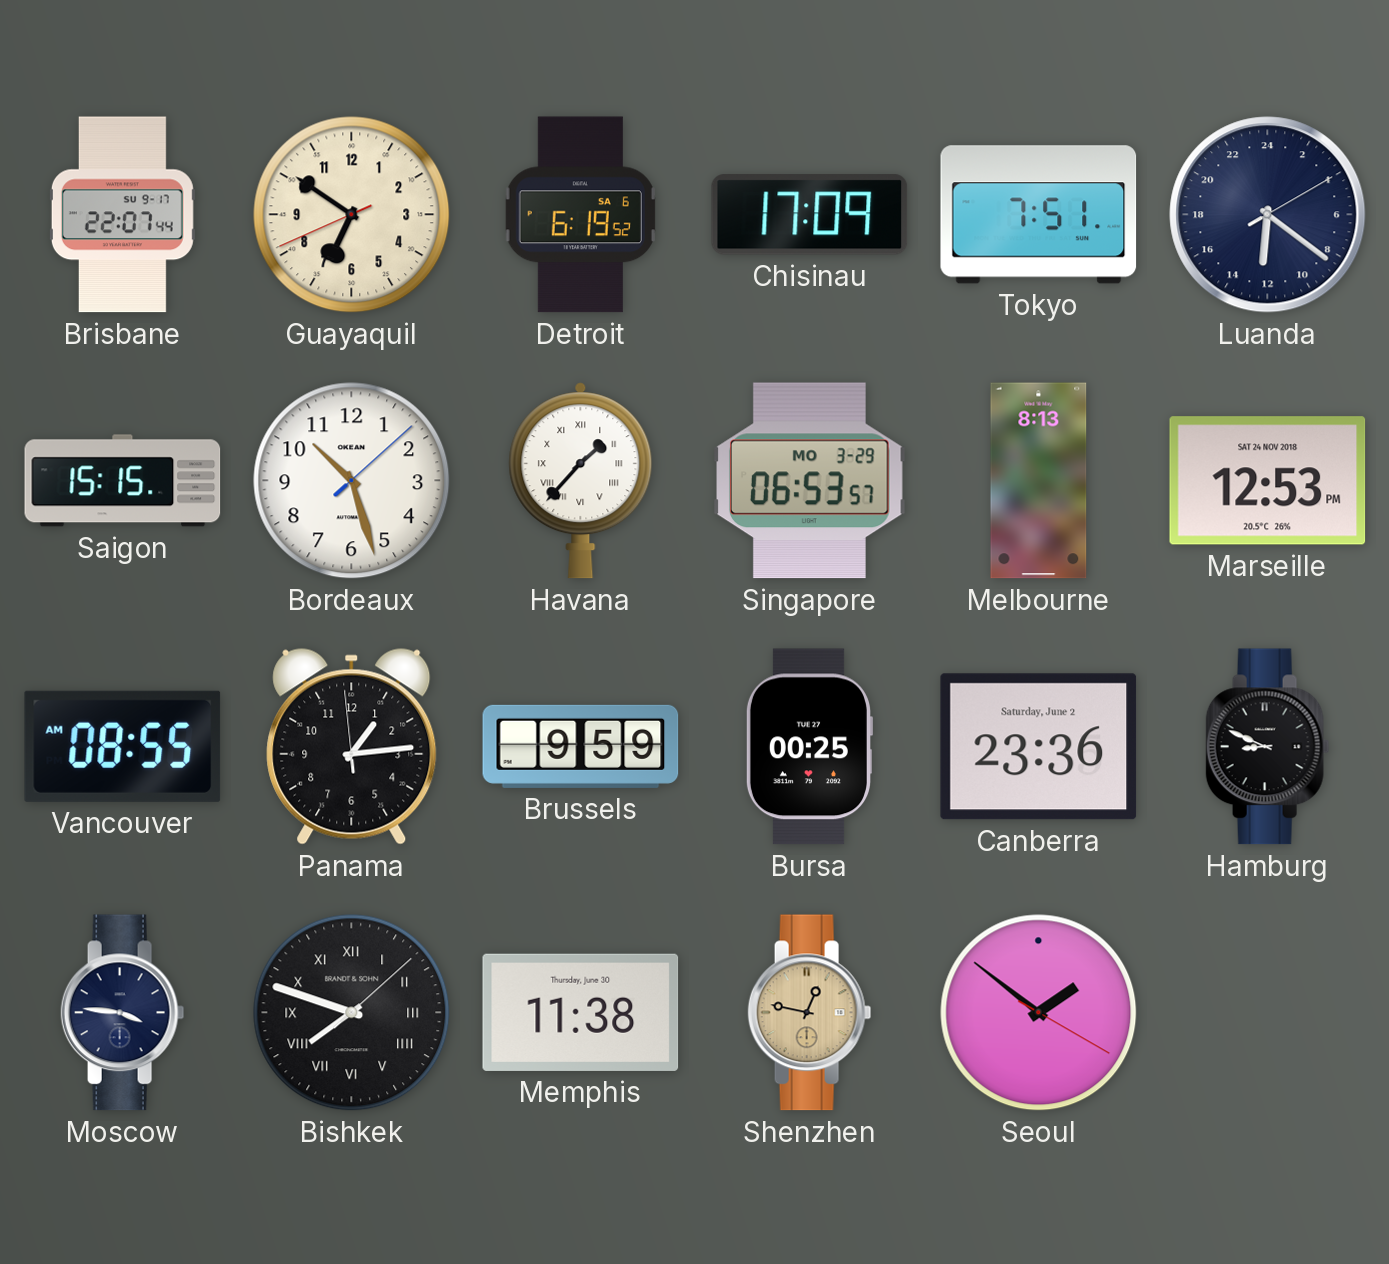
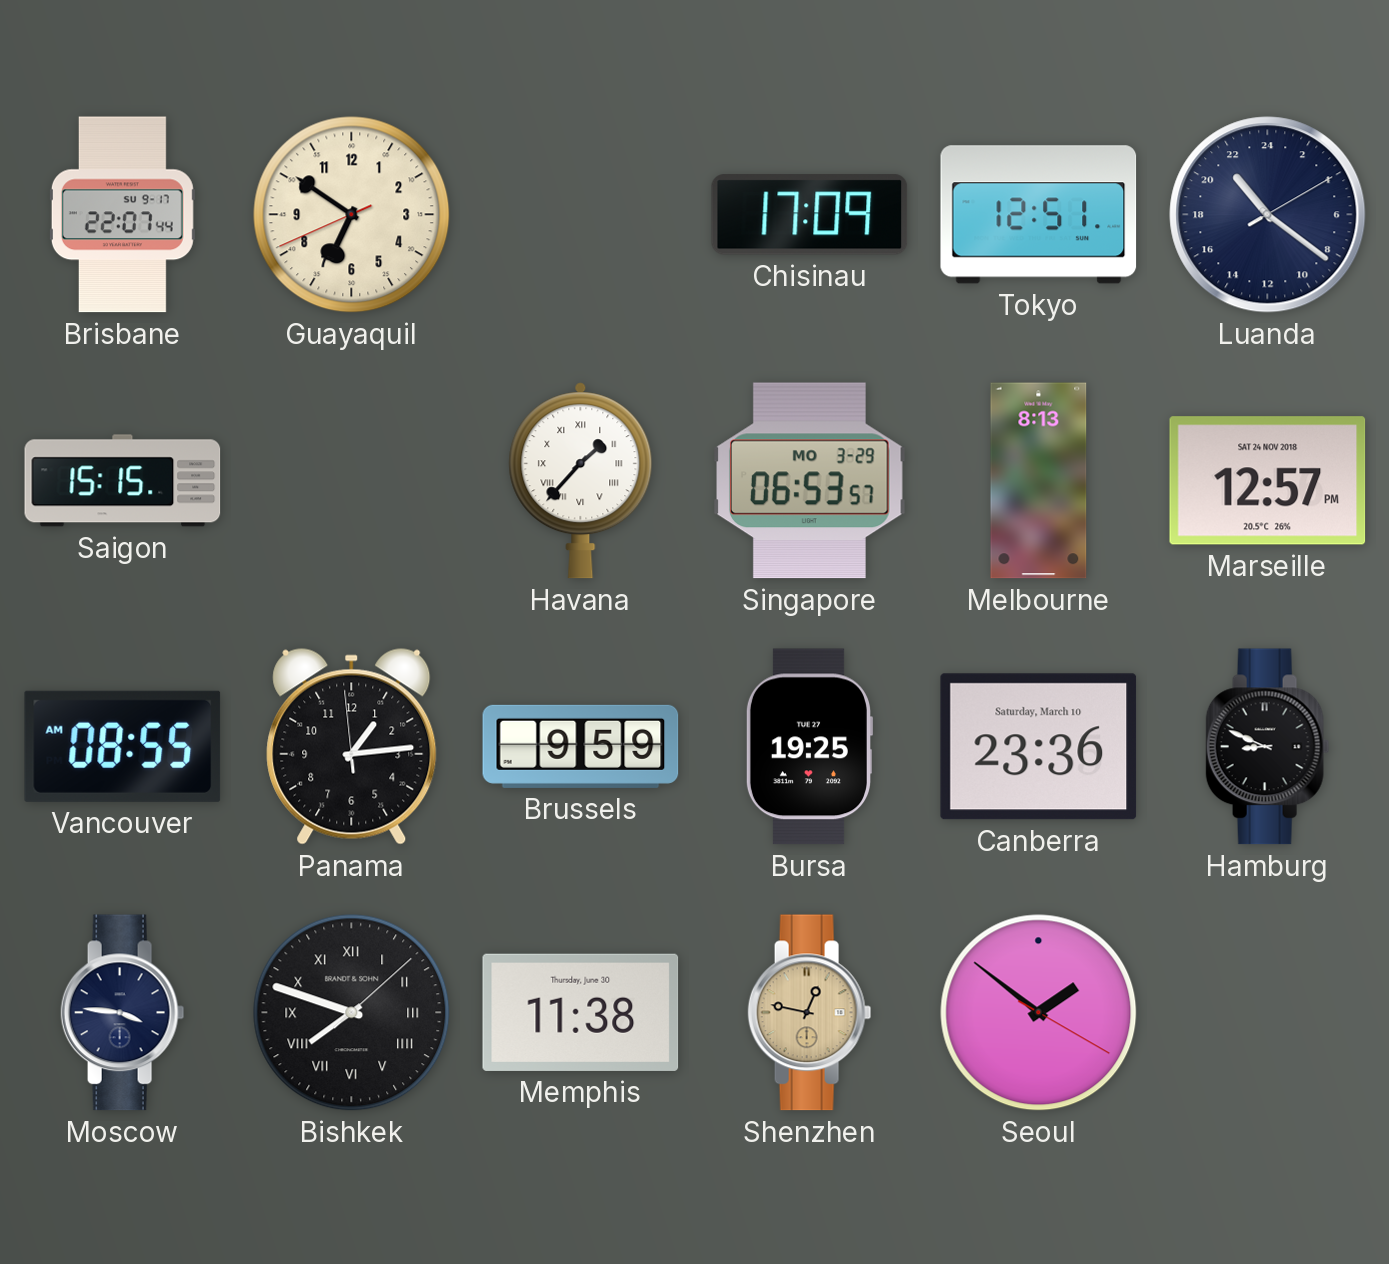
Detroit: 6:19 -> none (580, 215)
Tokyo: 7:51 -> 12:51 (1039, 215)
Luanda: 12:21 -> 21:21 (1268, 215)
Bordeaux: 10:27 -> none (352, 481)
Marseille: 12:53 -> 12:57 (1268, 481)
Bursa: 00:25 -> 19:25 (809, 747)
Canberra date: Saturday, June 2 -> Saturday, March 10 (1039, 747)
